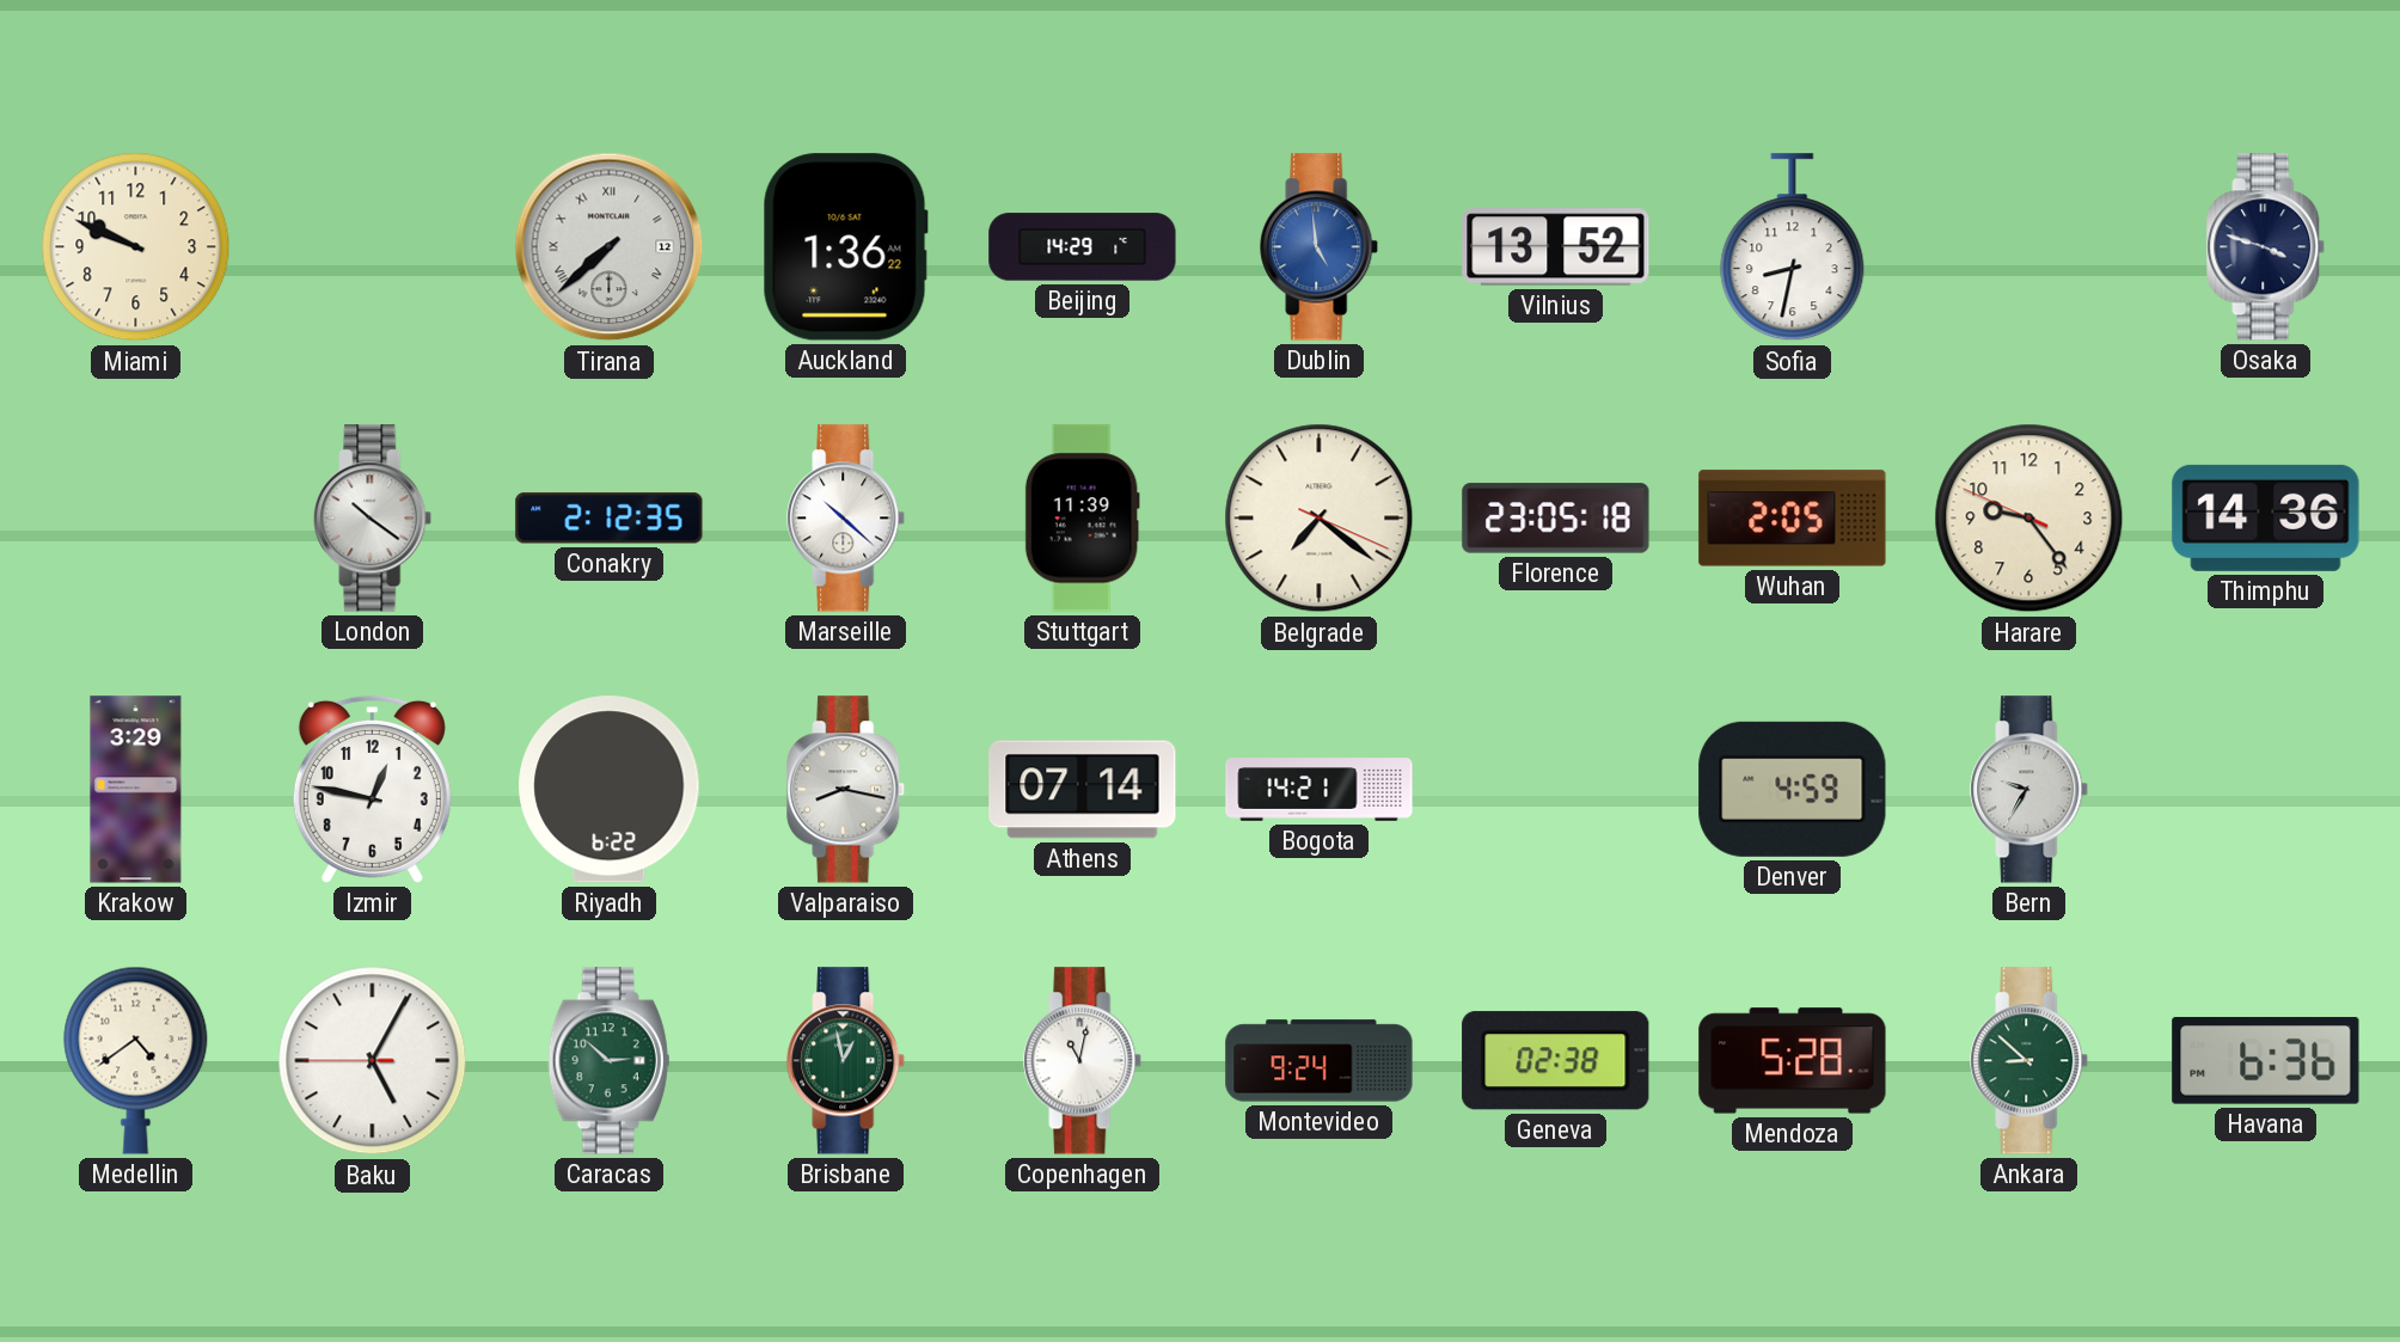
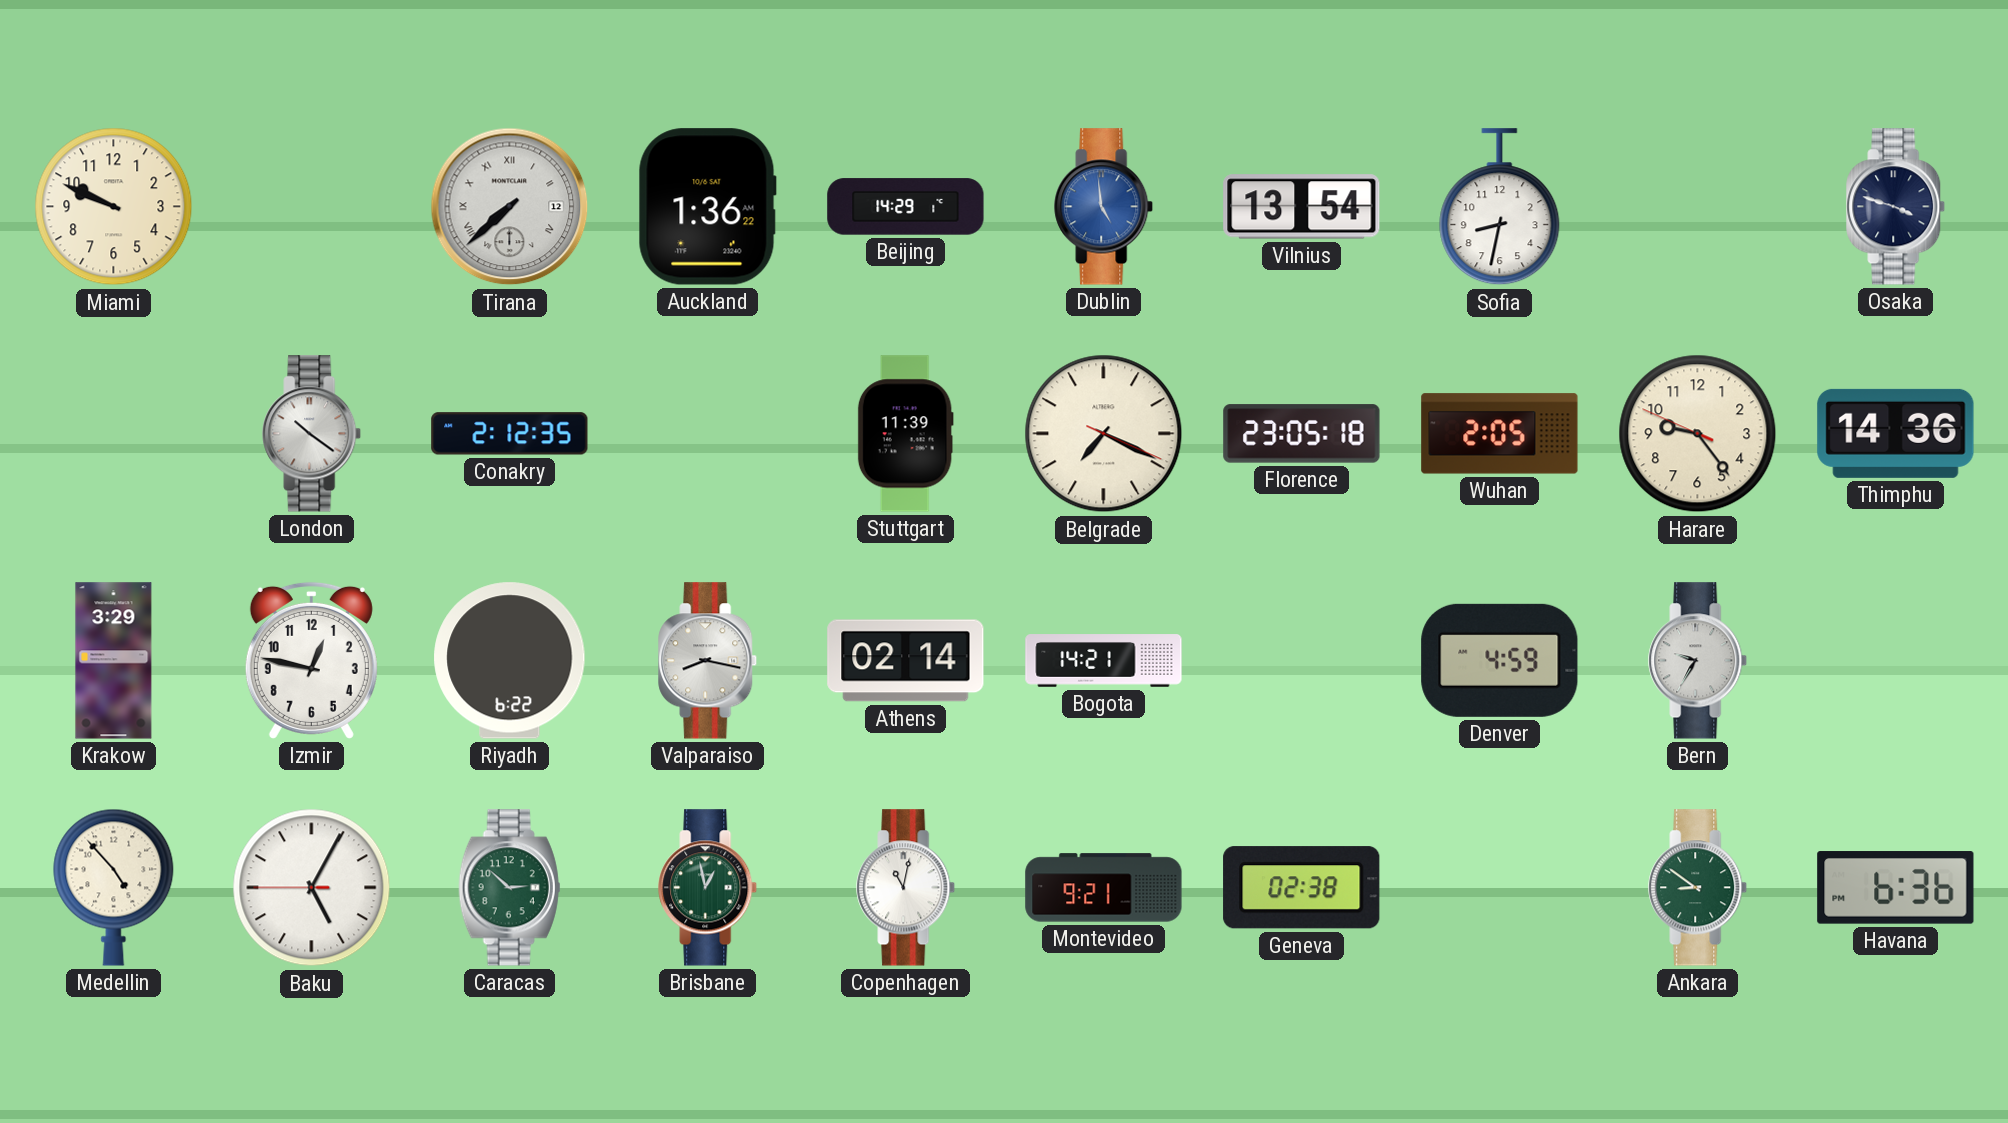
Vilnius: 13:52 -> 13:54 (1302, 207)
Marseille: 10:22 -> none (846, 519)
Belgrade: 7:21 -> 7:19 (1104, 434)
Athens: 07:14 -> 02:14 (906, 661)
Medellin: 4:39 -> 4:53 (114, 887)
Montevideo: 9:24 -> 9:21 (1104, 888)
Mendoza: 5:28 -> none (1793, 1061)
Ankara: 8:52 -> 8:51 (1698, 888)
